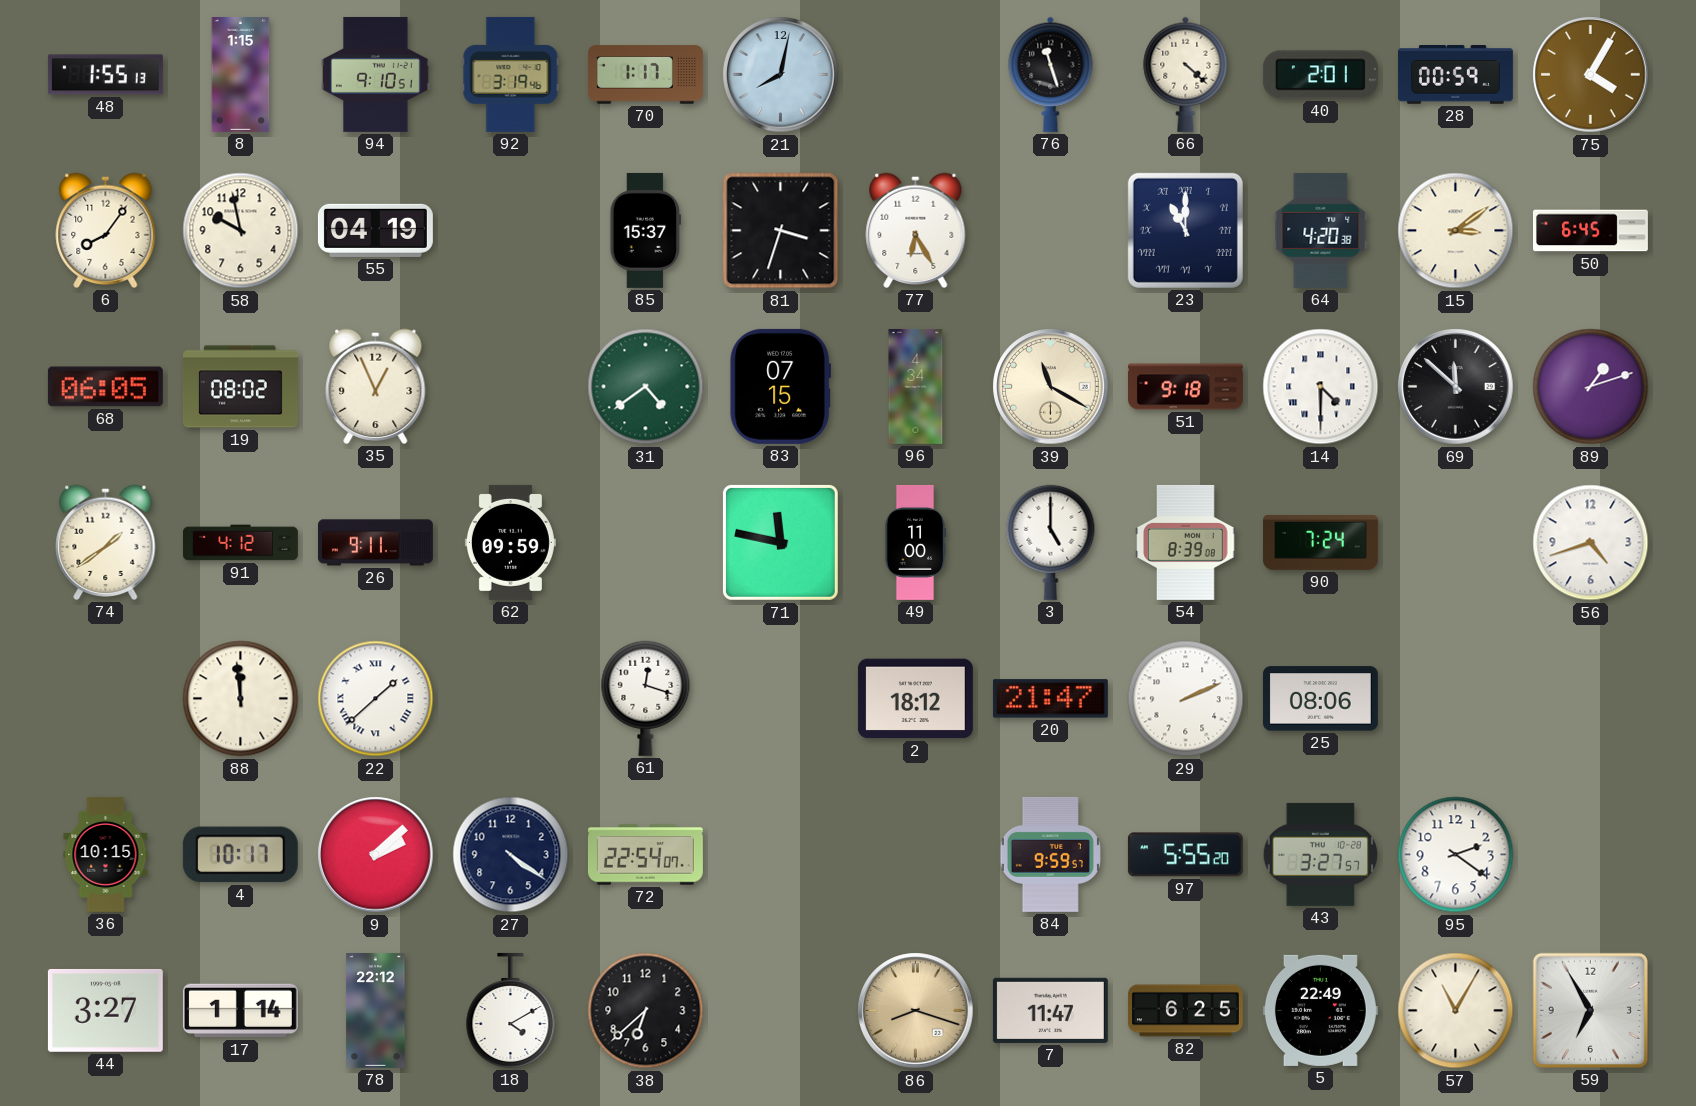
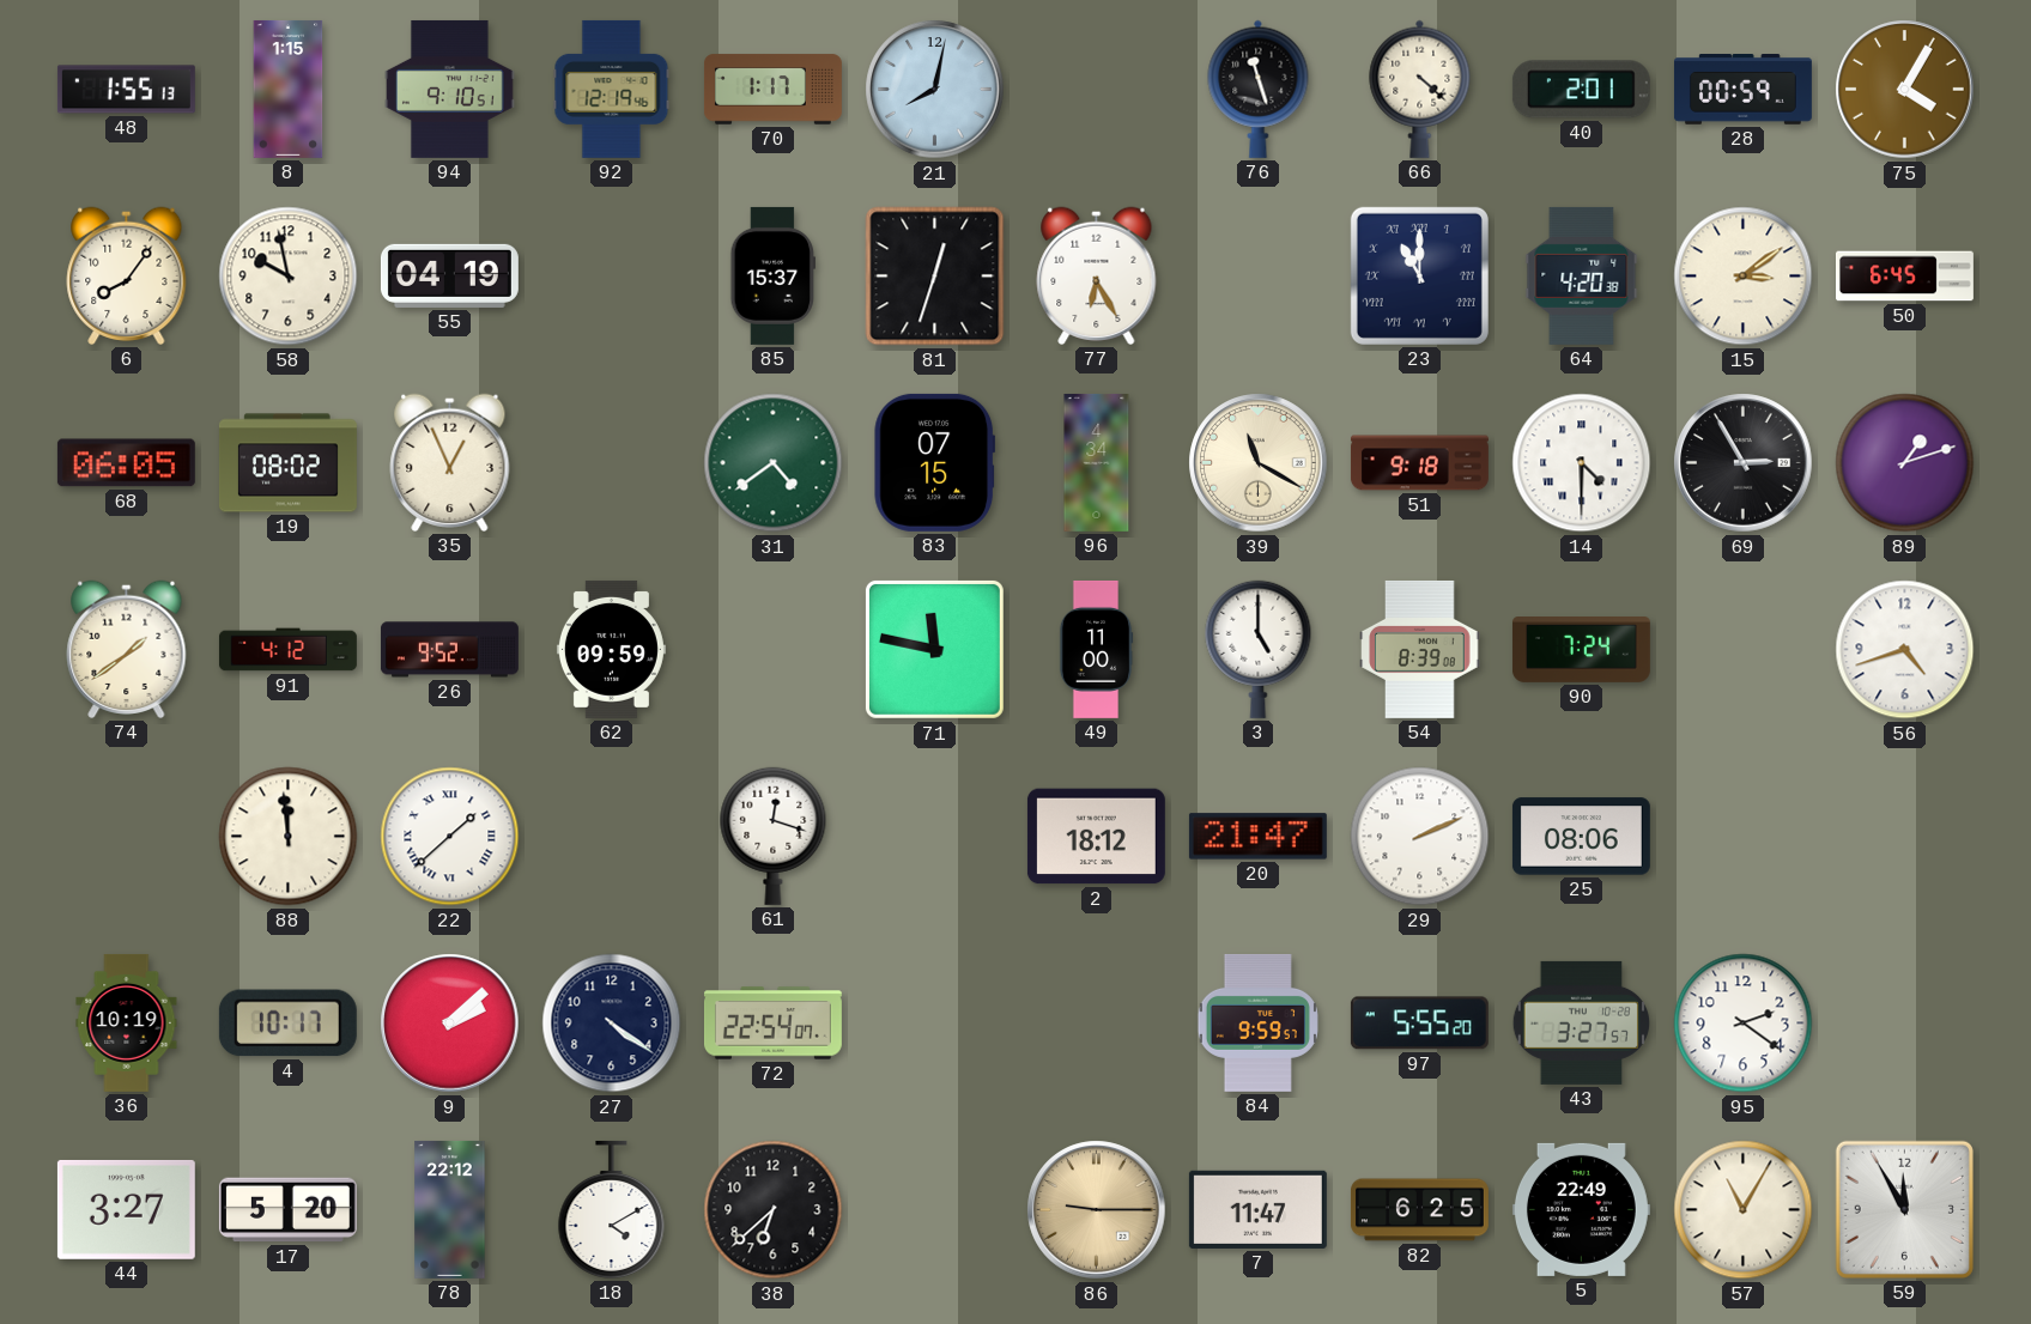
92: 3:19 -> 12:19 (612, 89)
81: 3:33 -> 12:33 (935, 277)
69: 11:52 -> 2:55 (1744, 463)
26: 9:11 -> 9:52 (449, 650)
36: 10:15 -> 10:19 (127, 1022)
17: 1:14 -> 5:20 (287, 1210)
86: 8:18 -> 9:15 (1097, 1210)
59: 6:55 -> 11:55 (1904, 1209)
